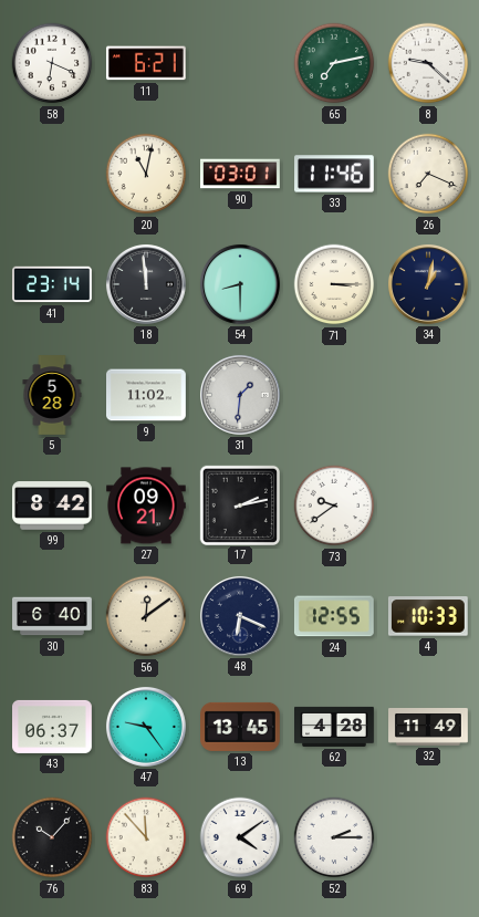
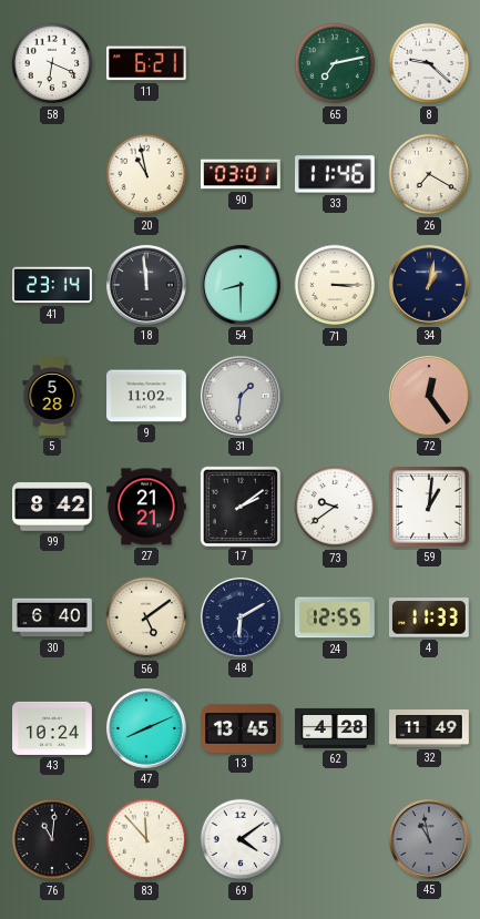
20: 11:02 -> 10:58 (146, 174)
26: 7:19 -> 7:20 (429, 174)
72: none -> 12:24 (429, 396)
27: 09:21 -> 21:21 (147, 507)
17: 2:13 -> 2:09 (239, 506)
59: none -> 1:01 (430, 508)
56: 12:09 -> 5:09 (146, 617)
48: 6:19 -> 6:10 (241, 617)
4: 10:33 -> 11:33 (429, 617)
43: 06:37 -> 10:24 (53, 728)
47: 9:24 -> 8:11 (146, 728)
76: 10:07 -> 11:01 (52, 839)
52: 2:15 -> none (334, 837)
45: none -> 10:58 (429, 839)
